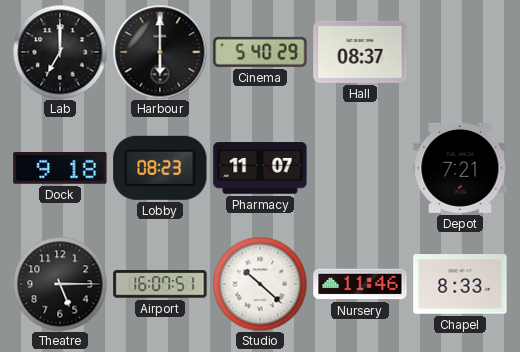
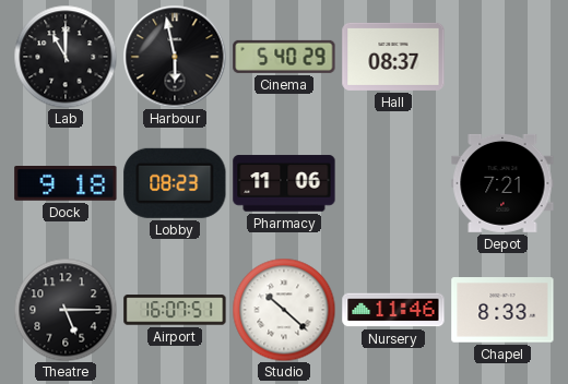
Lab: 7:00 -> 11:00 (66, 57)
Harbour: 6:00 -> 5:58 (175, 57)
Pharmacy: 11:07 -> 11:06 (284, 183)
